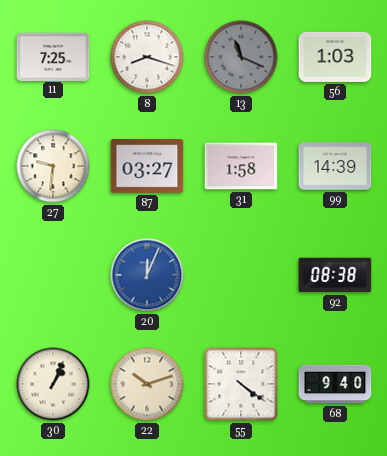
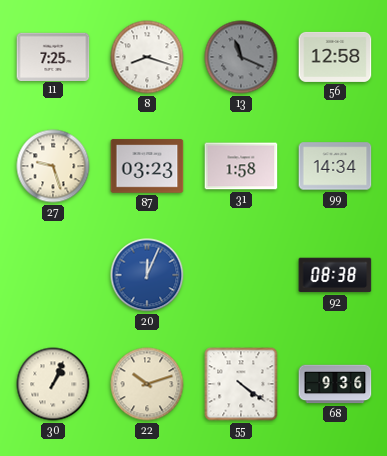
56: 1:03 -> 12:58 (335, 57)
27: 9:31 -> 9:27 (53, 166)
87: 03:27 -> 03:23 (147, 166)
99: 14:39 -> 14:34 (335, 166)
68: 9:40 -> 9:36 (335, 384)
